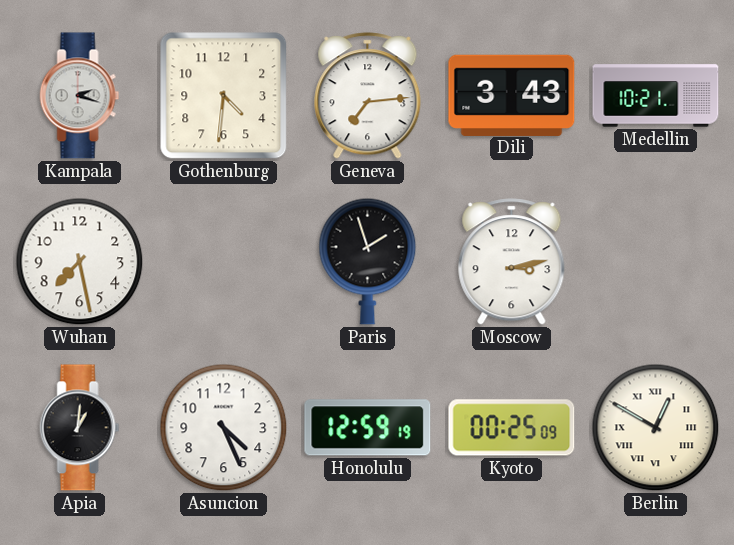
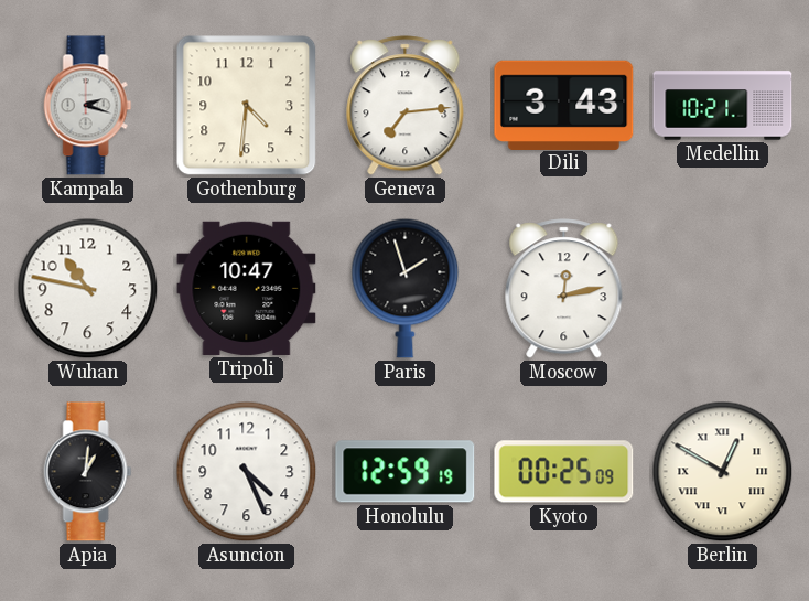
Wuhan: 7:28 -> 10:47 (88, 289)
Tripoli: none -> 10:47 (247, 288)
Moscow: 3:13 -> 12:13 (564, 289)
